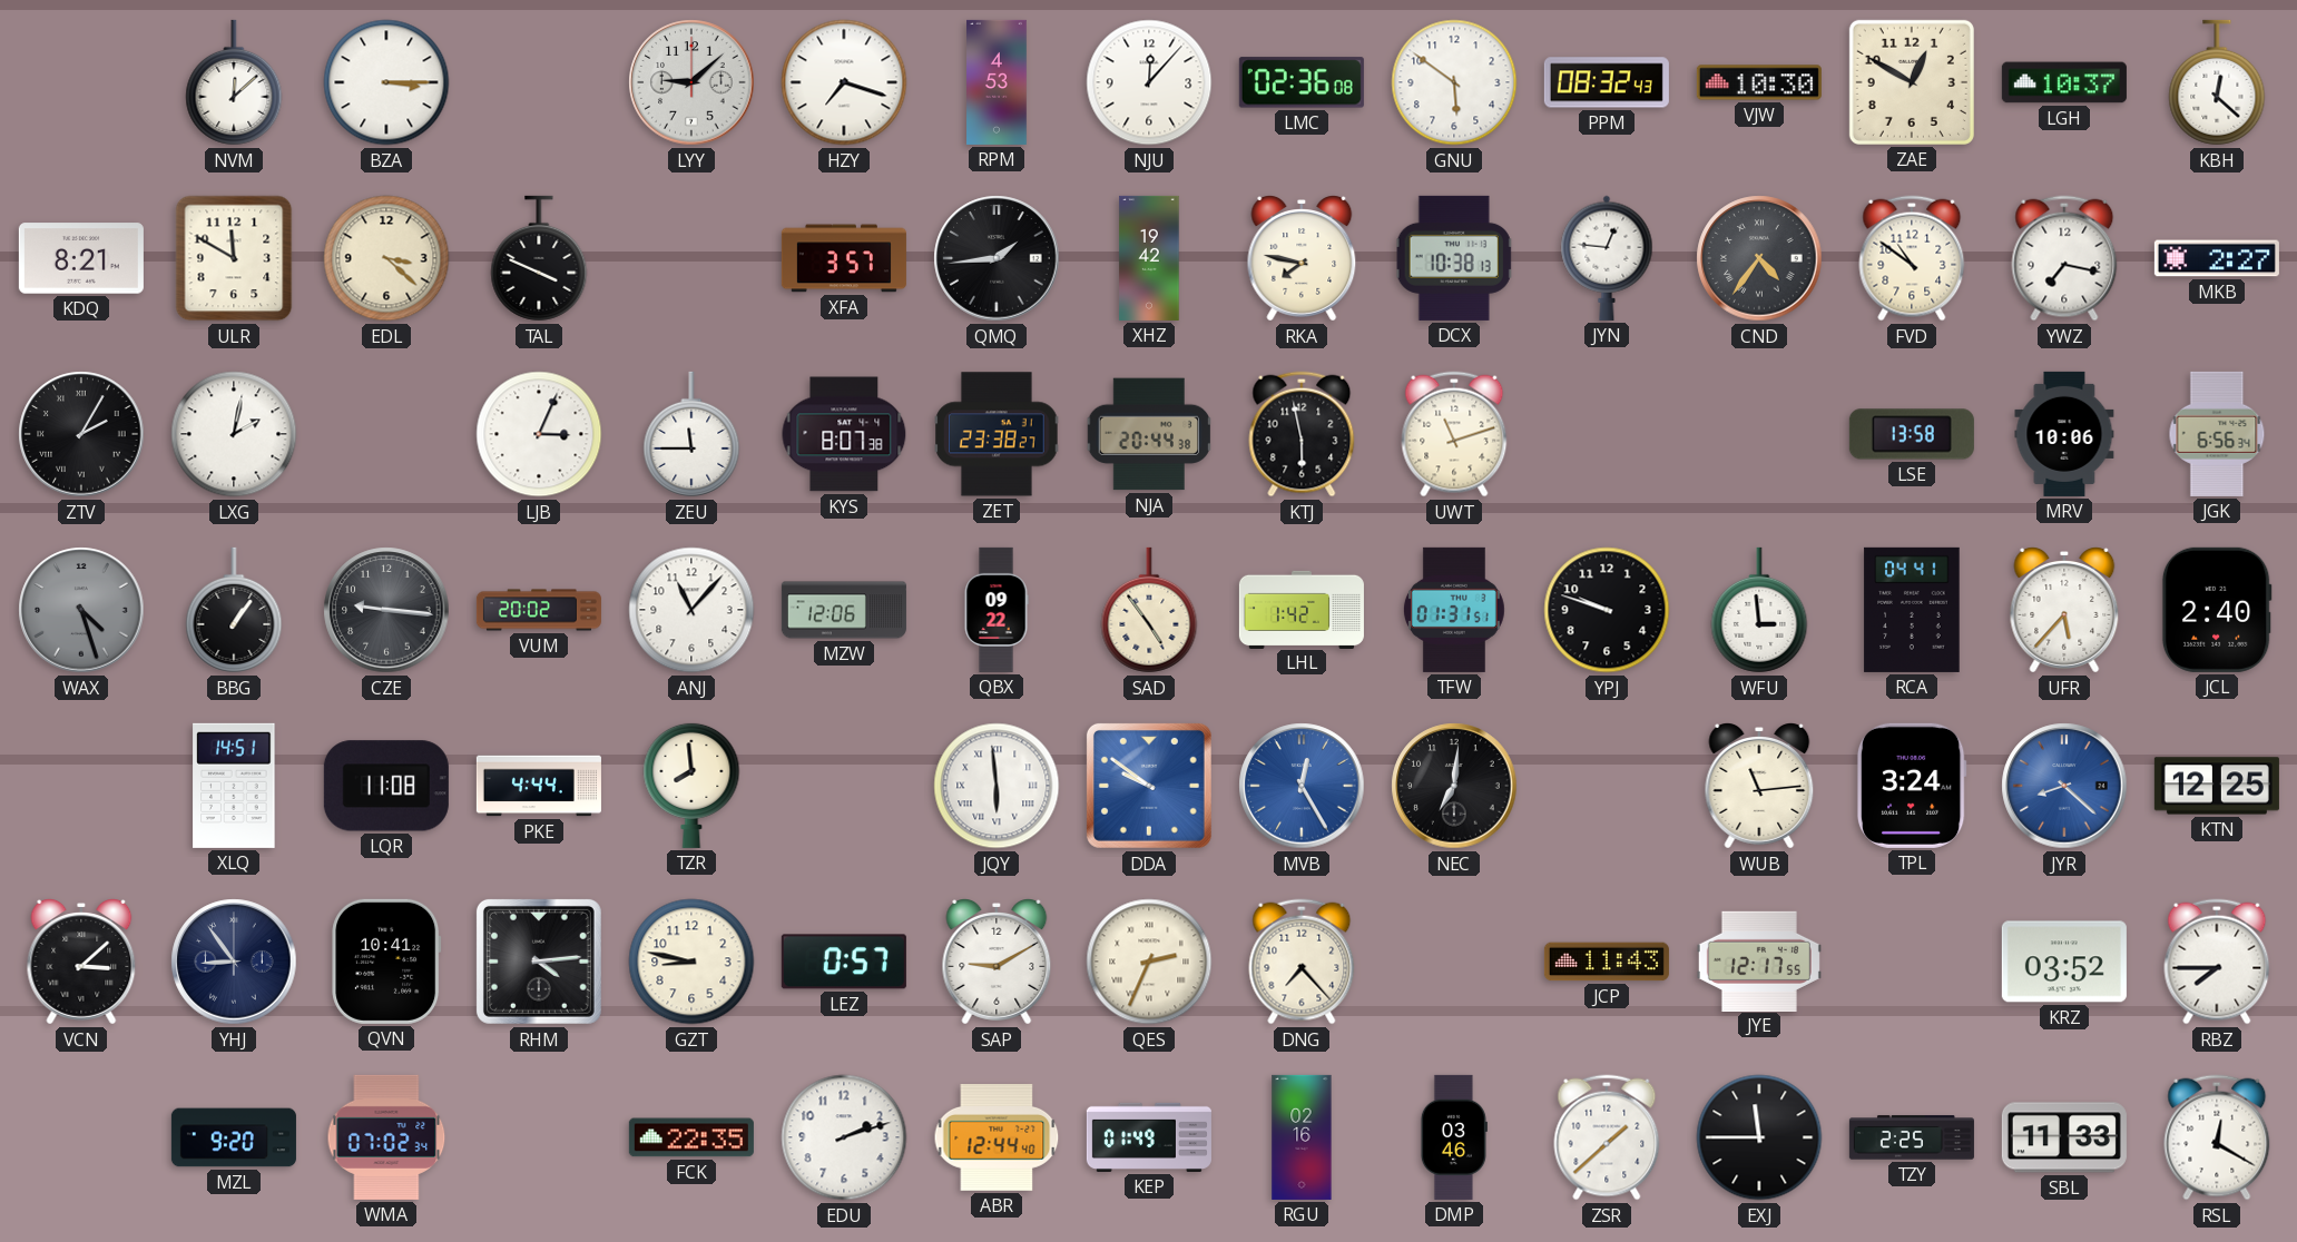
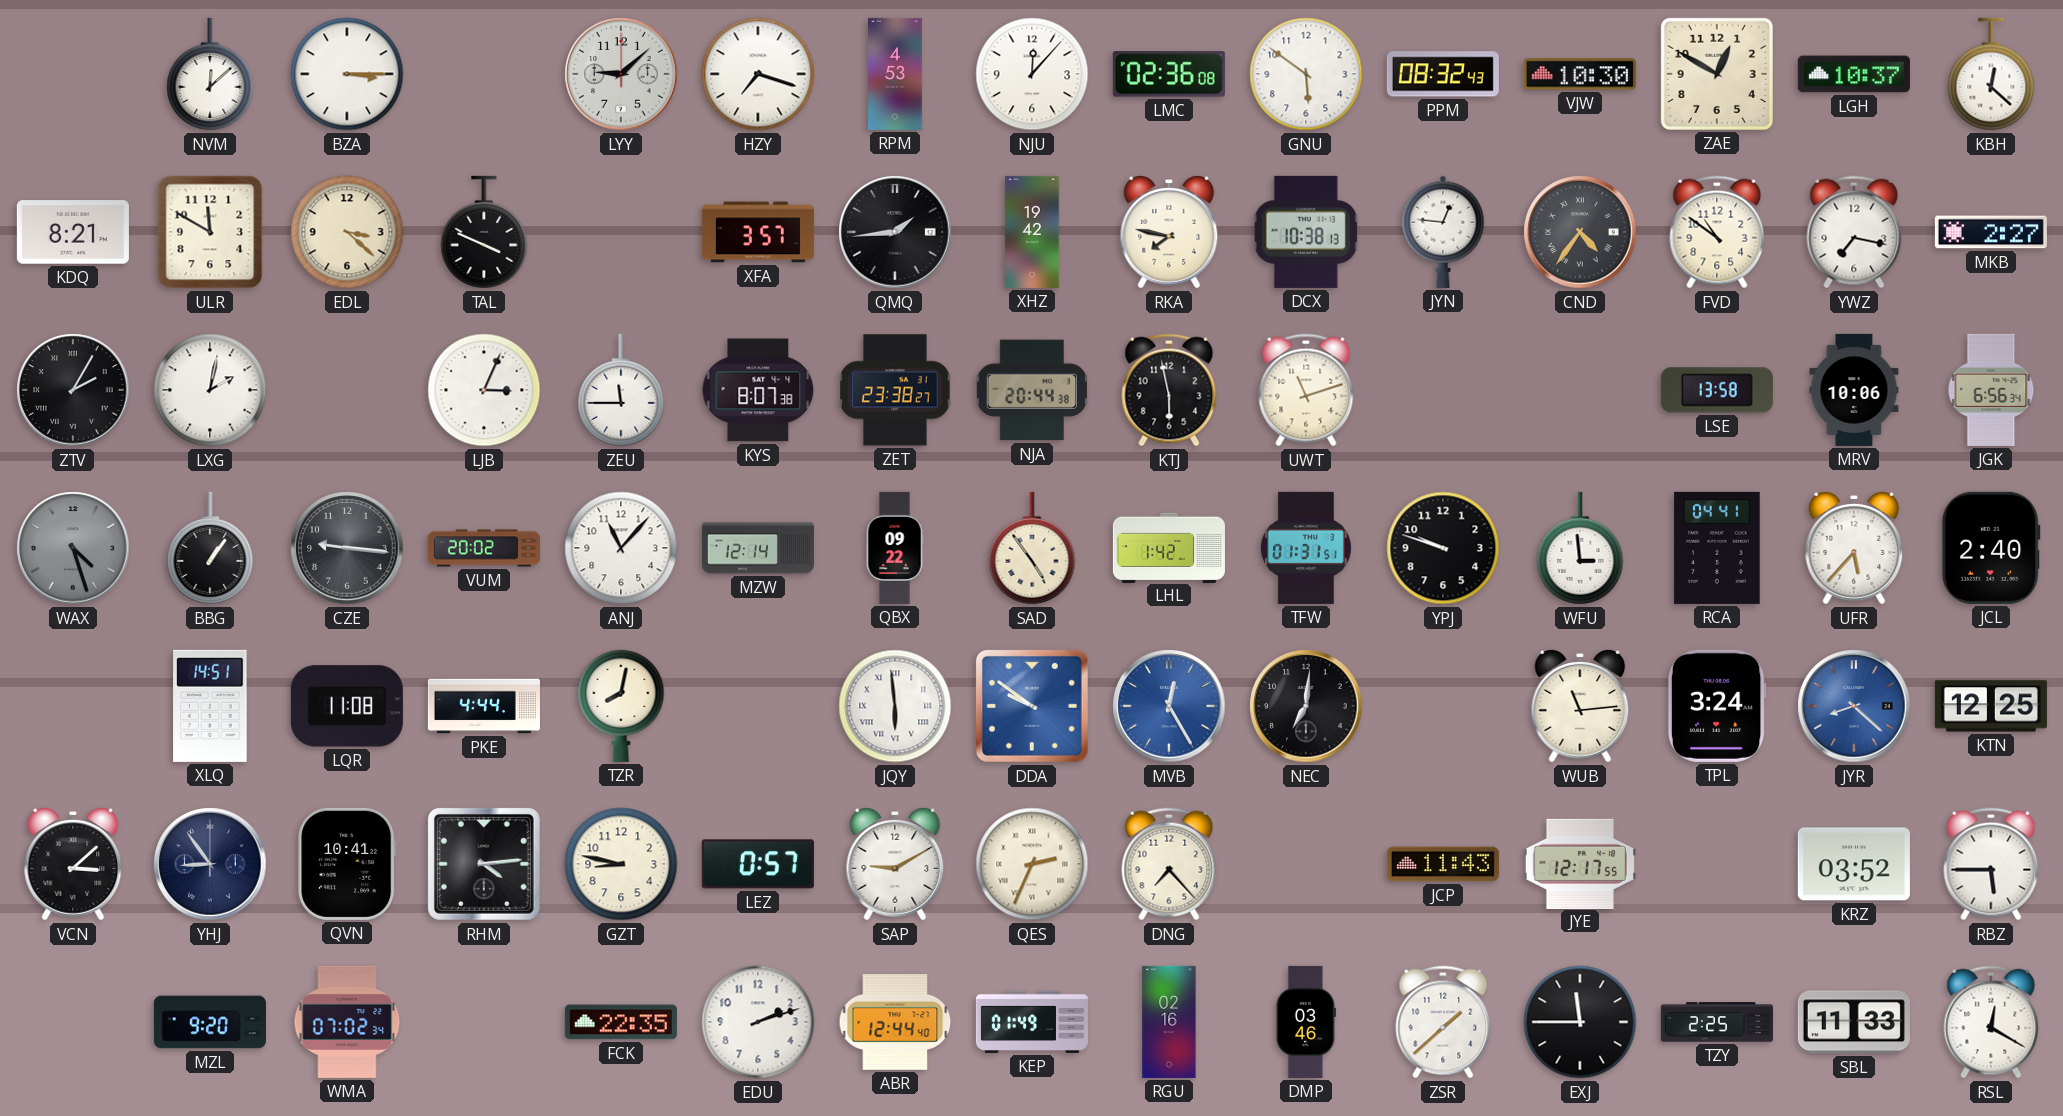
MZW: 12:06 -> 12:14 (758, 548)
TZR: 7:59 -> 8:02 (621, 705)
RBZ: 7:45 -> 5:45 (1991, 864)
